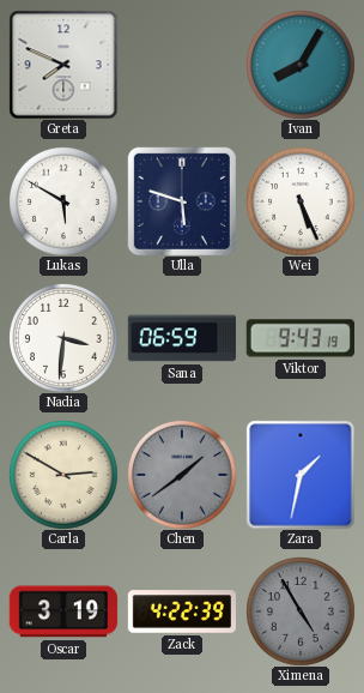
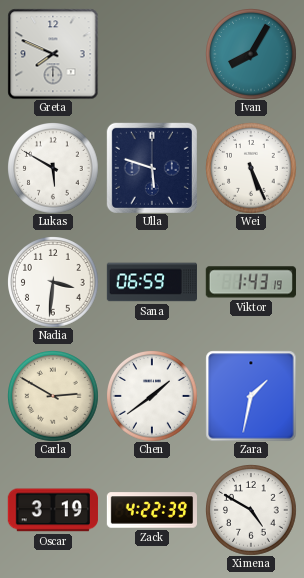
Viktor: 9:43 -> 1:43 (251, 282)
Chen dial: grey -> white (152, 396)
Ximena: 4:55 -> 4:50 (251, 510)
Ximena dial: grey -> white (251, 510)
